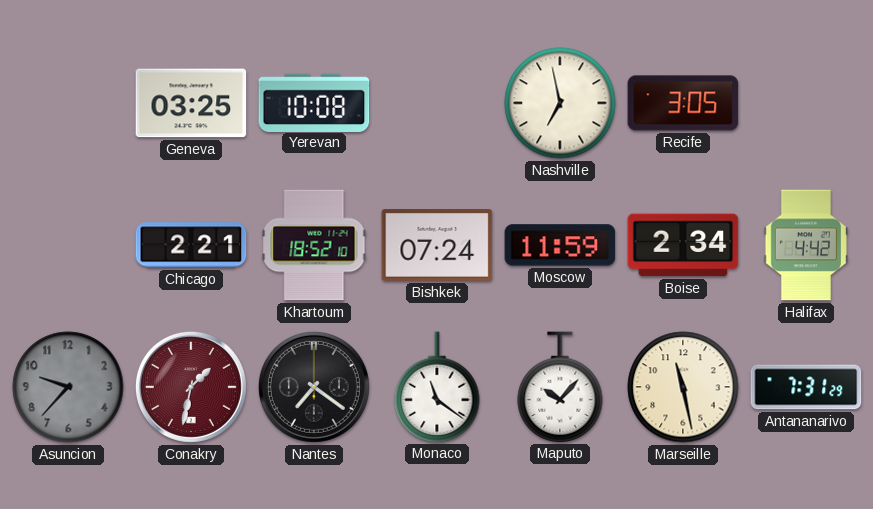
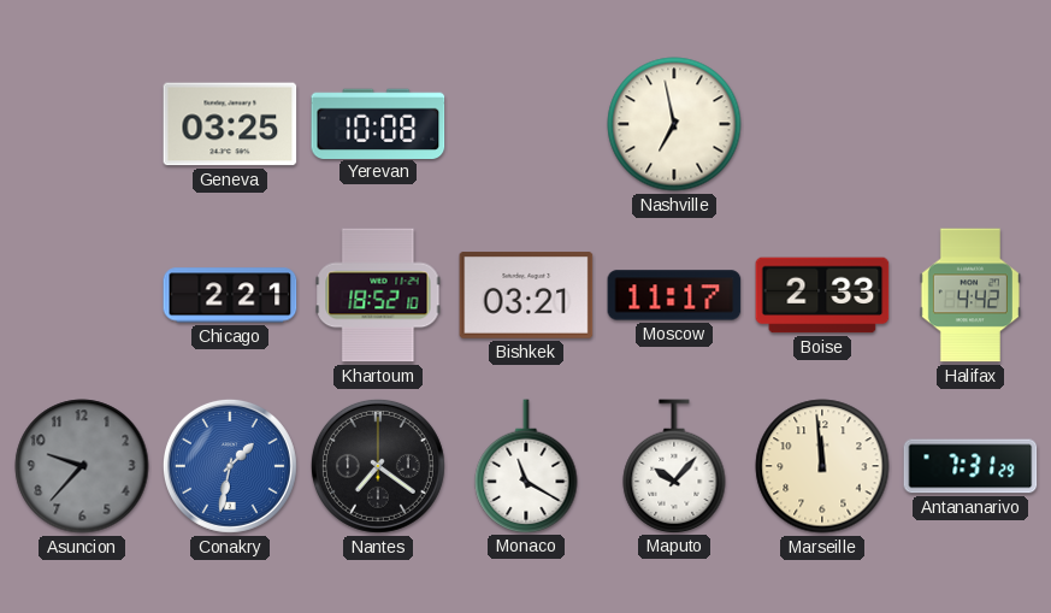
Recife: 3:05 -> none (683, 103)
Bishkek: 07:24 -> 03:21 (526, 295)
Moscow: 11:59 -> 11:17 (674, 295)
Boise: 2:34 -> 2:33 (822, 295)
Conakry dial: burgundy -> blue (230, 466)
Monaco: 11:21 -> 11:20 (526, 466)
Marseille: 11:28 -> 11:59 (822, 466)
